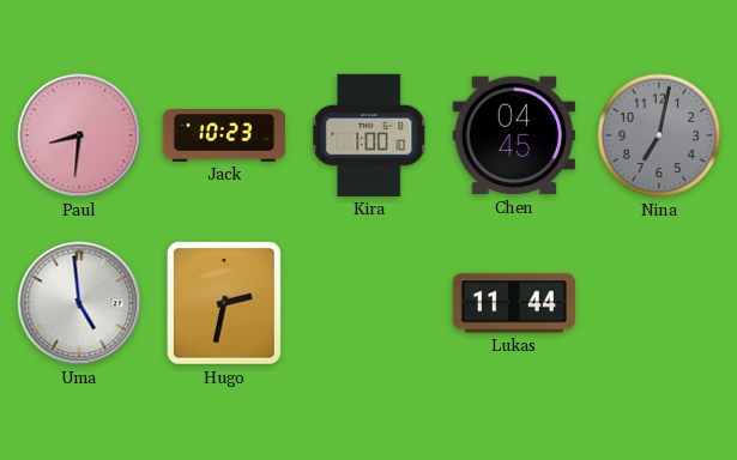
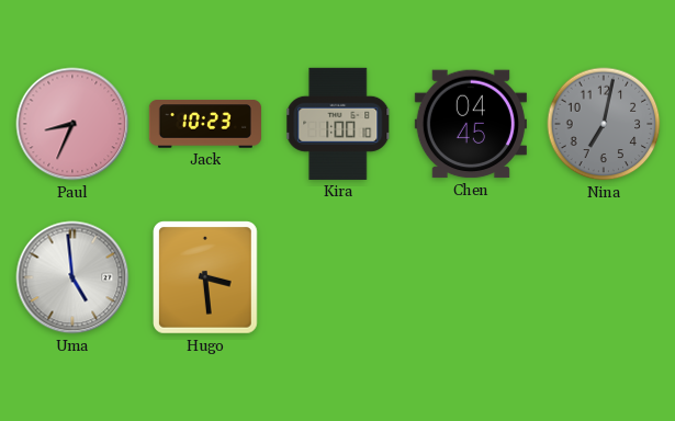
Paul: 8:31 -> 8:34 (72, 124)
Hugo: 2:32 -> 3:29 (206, 278)
Lukas: 11:44 -> none (514, 303)
